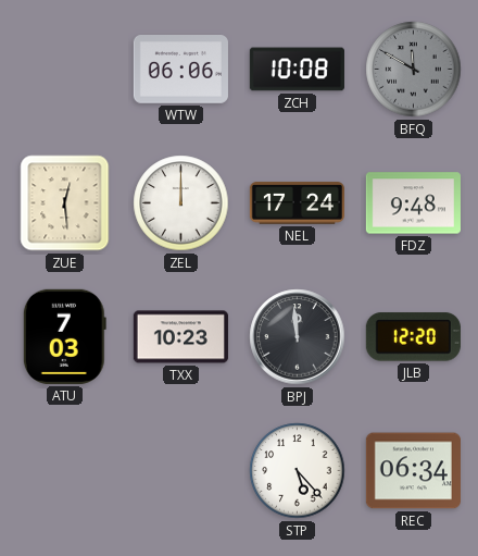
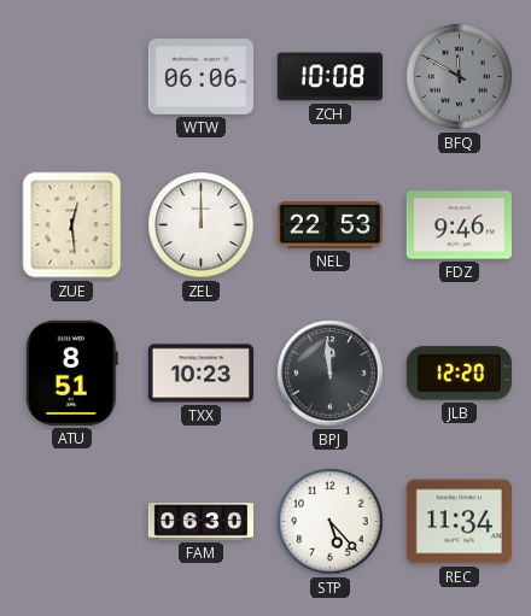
NEL: 17:24 -> 22:53 (329, 225)
FDZ: 9:48 -> 9:46 (459, 225)
ATU: 7:03 -> 8:51 (71, 372)
FAM: none -> 06:30 (200, 522)
REC: 06:34 -> 11:34 (459, 522)
